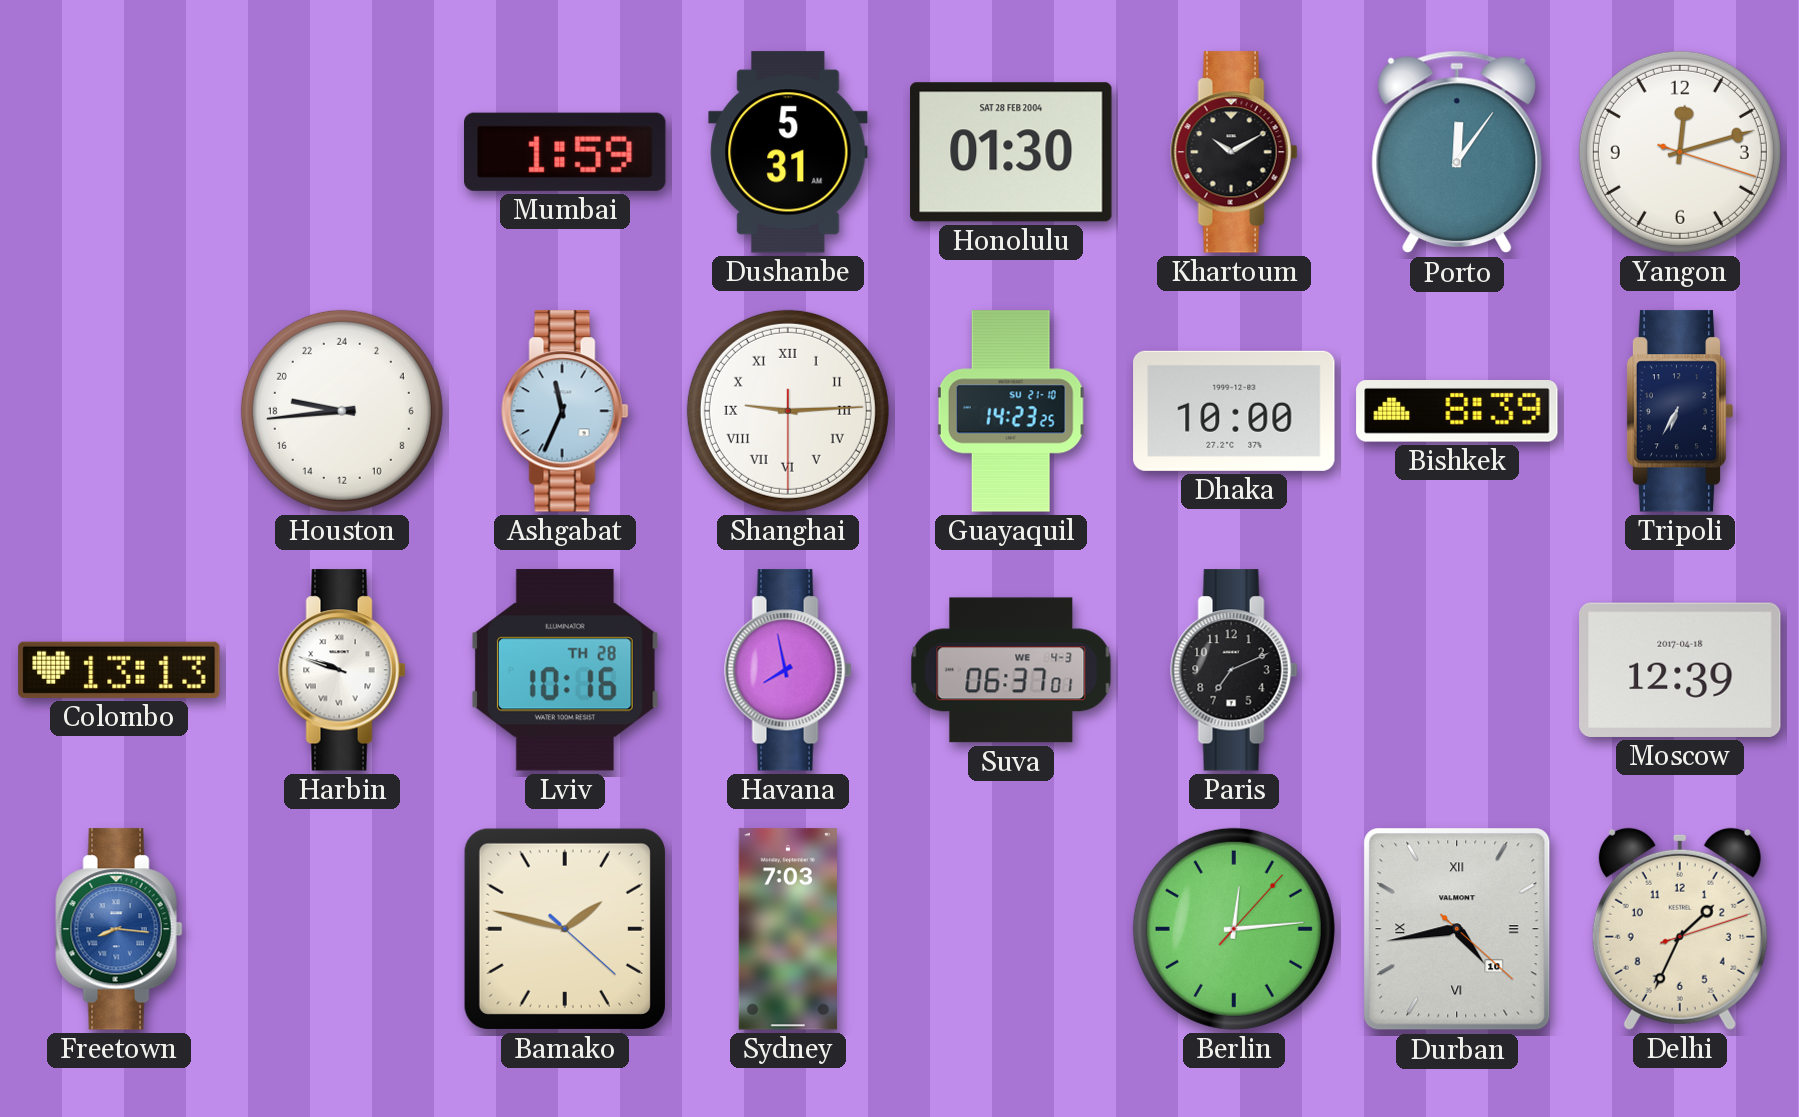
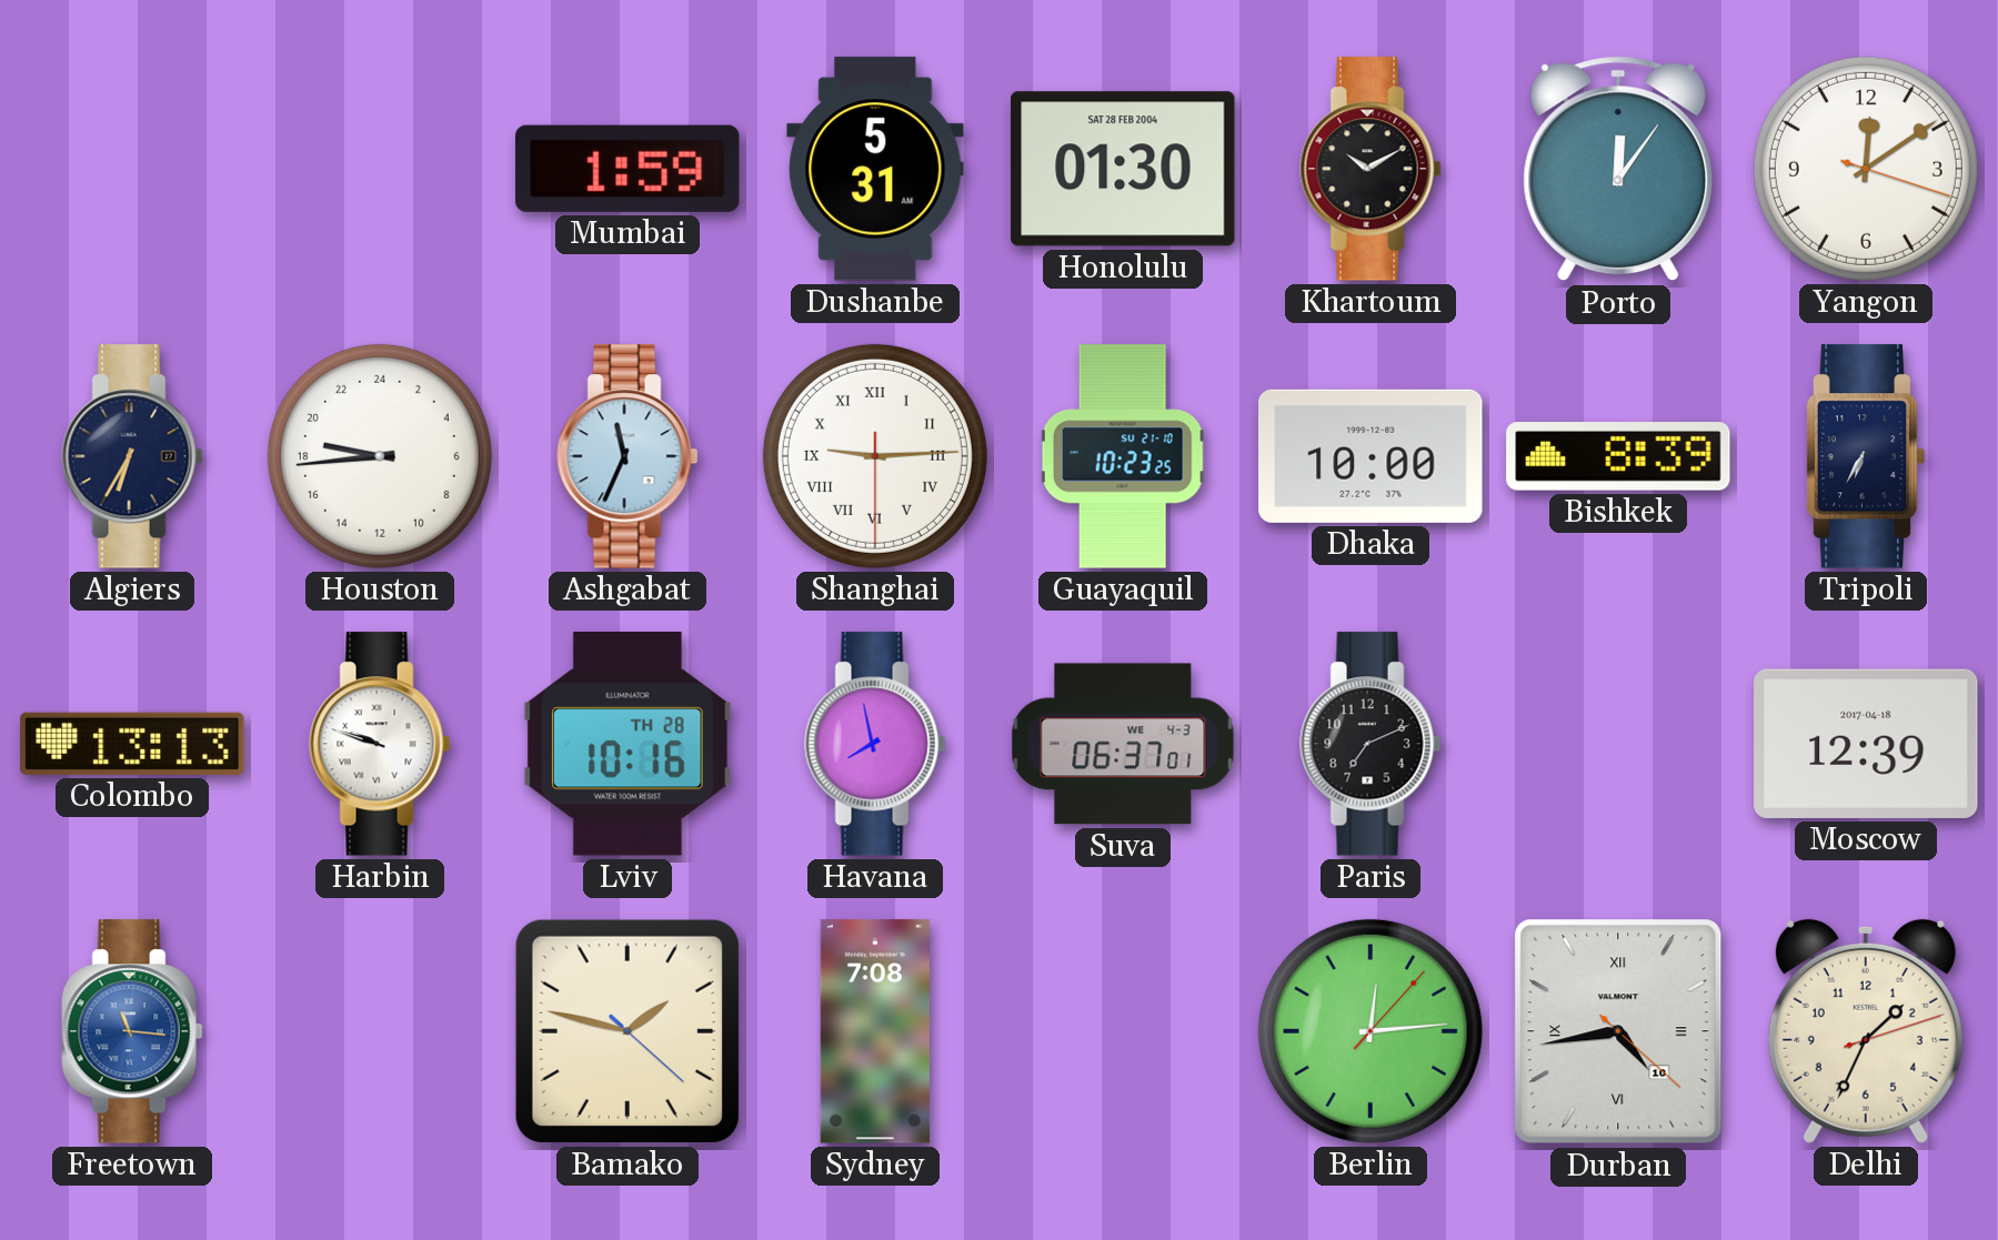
Yangon: 12:12 -> 12:09 (1866, 169)
Algiers: none -> 6:35 (132, 456)
Guayaquil: 14:23 -> 10:23 (1123, 456)
Freetown: 8:16 -> 11:16 (132, 1031)
Sydney: 7:03 -> 7:08 (875, 1031)
